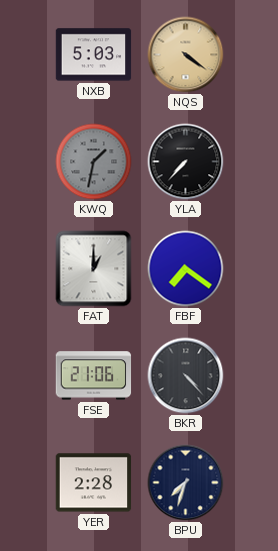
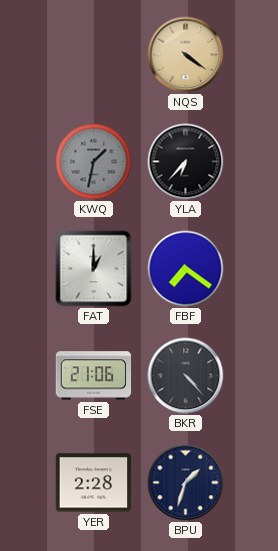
NXB: 5:03 -> none (94, 55)
YLA: 7:37 -> 6:37 (186, 162)
BPU: 7:33 -> 1:33 (186, 483)
